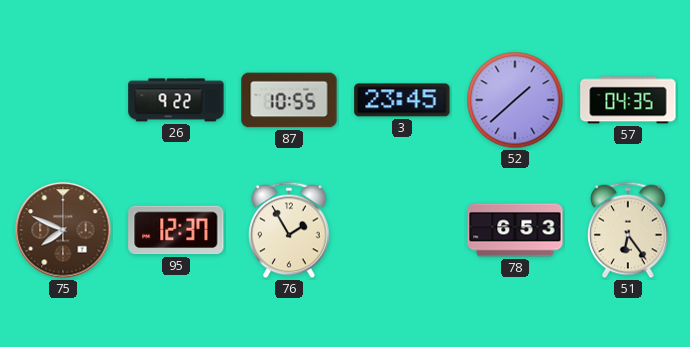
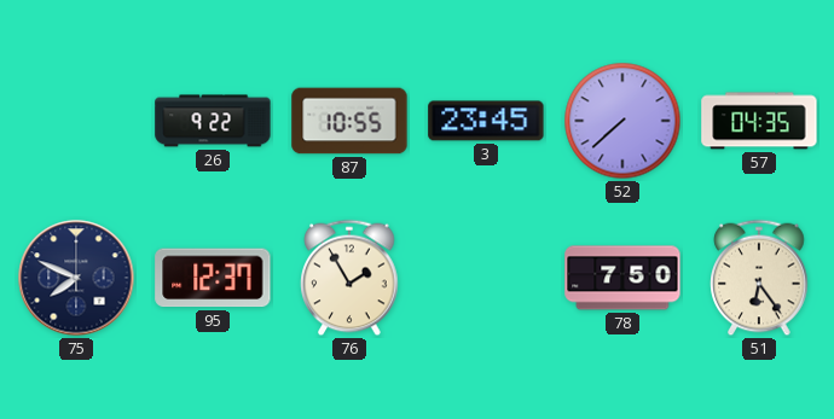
52: 1:38 -> 7:38 (622, 121)
75 dial: brown -> navy (76, 278)
78: 6:53 -> 7:50 (622, 278)
